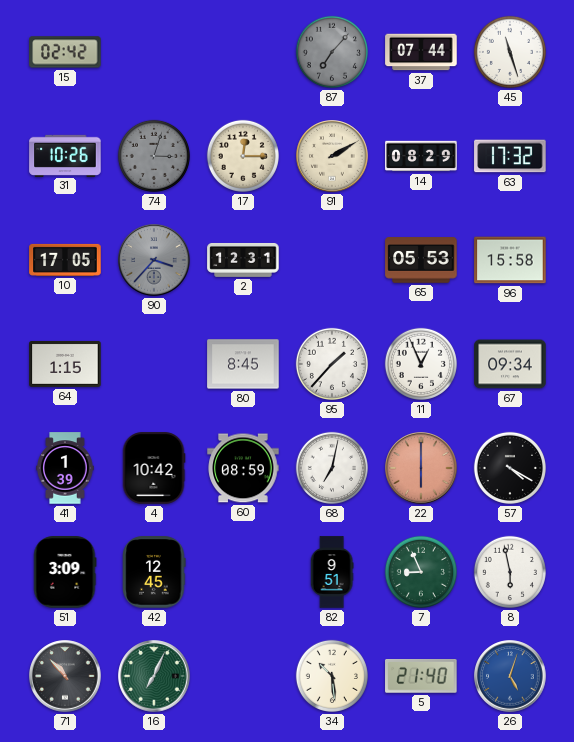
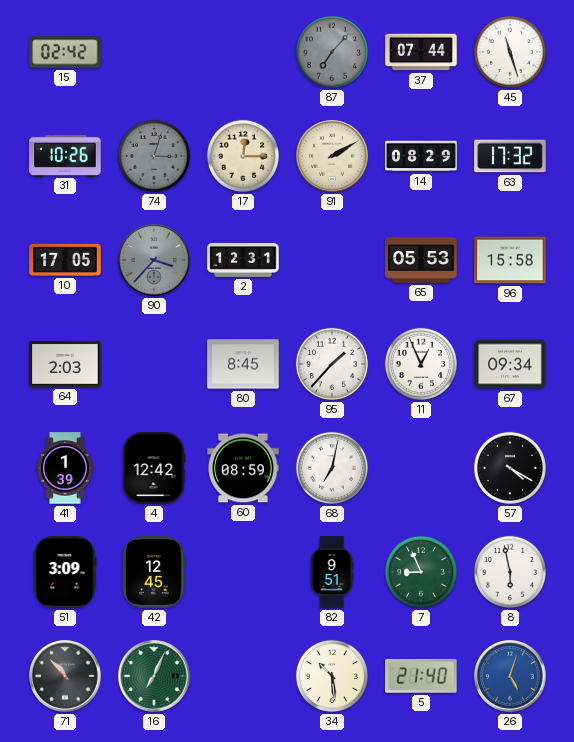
64: 1:15 -> 2:03 (65, 364)
4: 10:42 -> 12:42 (154, 468)
22: 6:00 -> none (421, 468)
